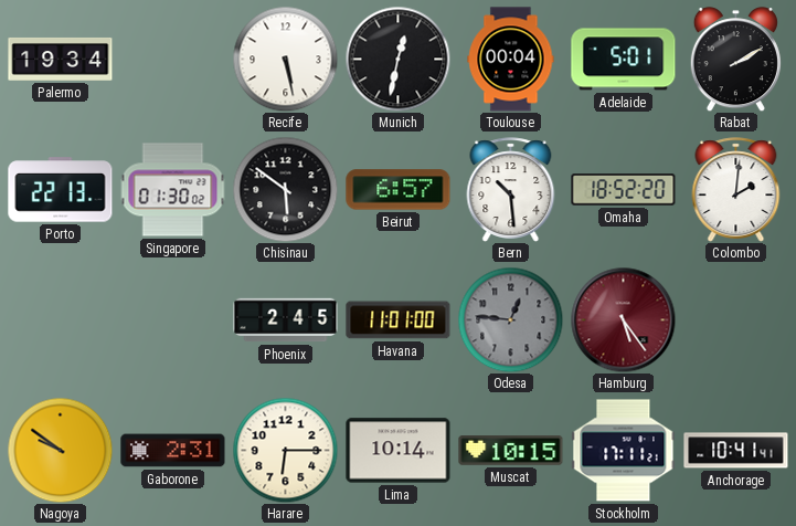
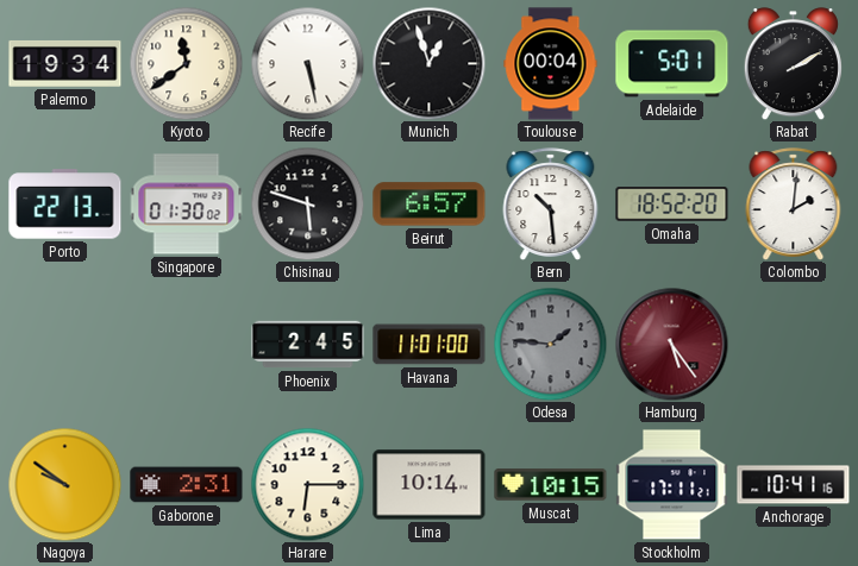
Kyoto: none -> 11:39 (186, 63)
Munich: 12:32 -> 12:57 (428, 63)
Chisinau: 5:51 -> 5:48 (307, 203)
Odesa: 12:46 -> 1:46 (550, 344)
Anchorage: 10:41:41 -> 10:41:16 (794, 485)
